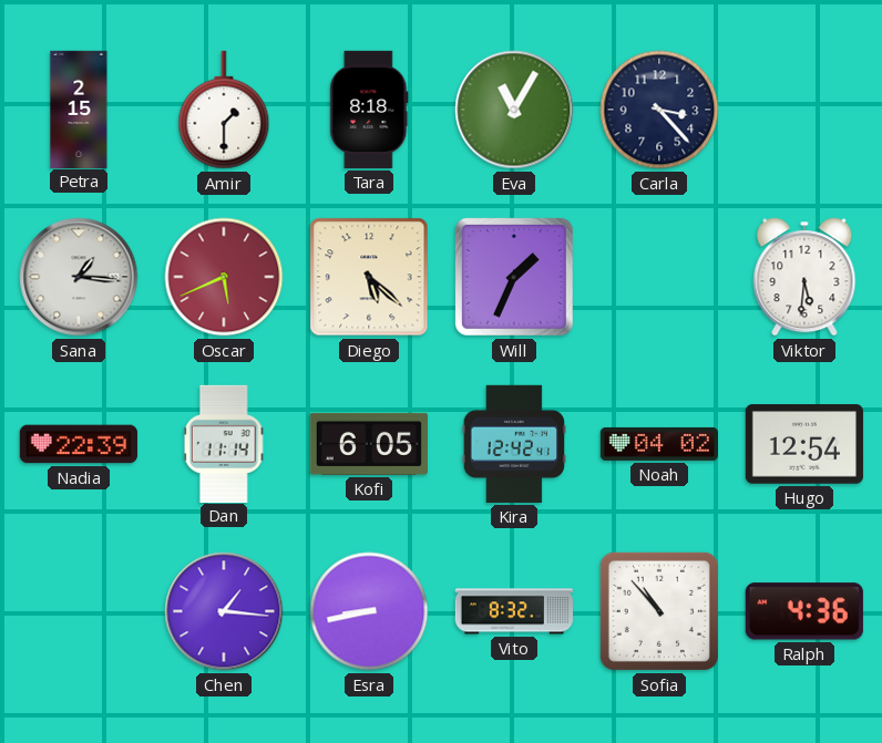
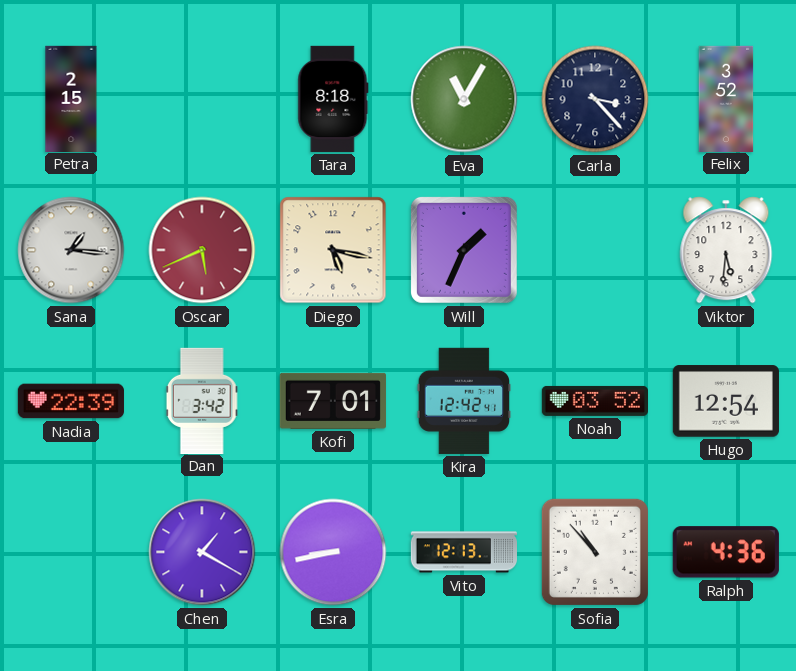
Amir: 1:30 -> none (224, 110)
Felix: none -> 3:52 (726, 98)
Diego: 5:22 -> 5:17 (333, 250)
Dan: 11:14 -> 3:42 (202, 400)
Kofi: 6:05 -> 7:01 (333, 401)
Noah: 04:02 -> 03:52 (594, 401)
Chen: 1:16 -> 1:20 (202, 552)
Vito: 8:32 -> 12:13 (463, 552)
